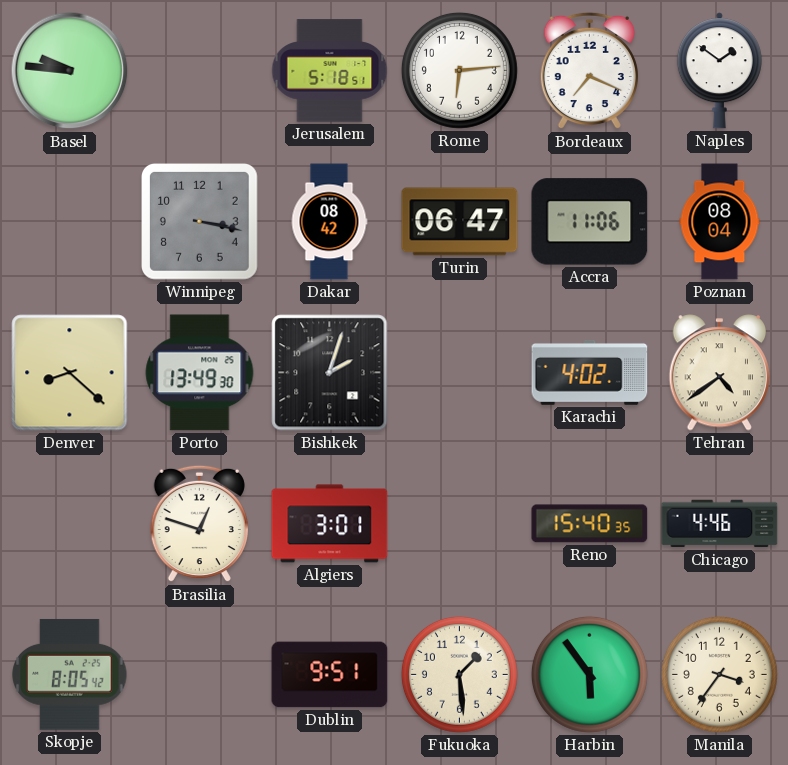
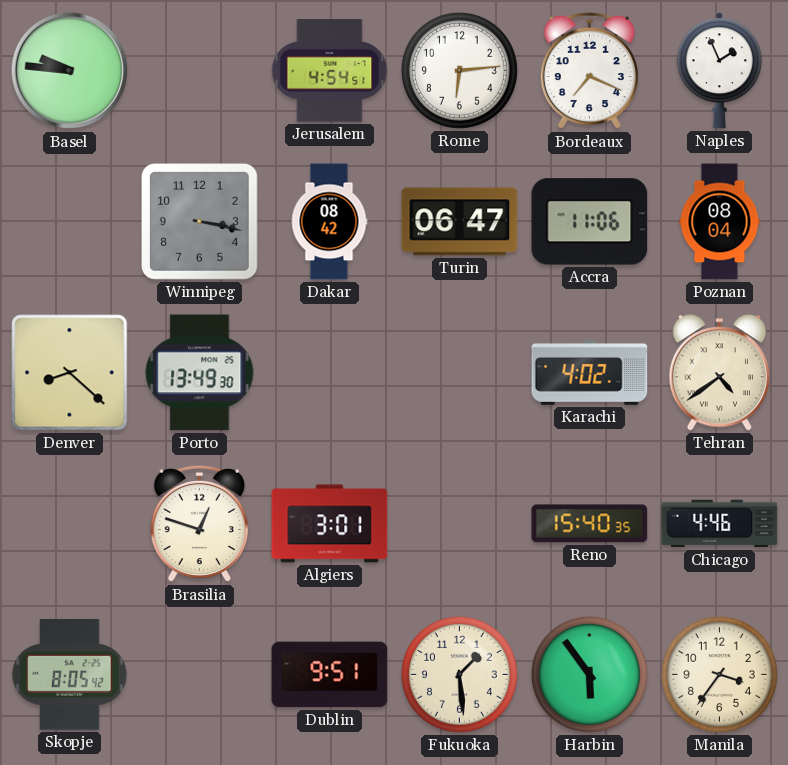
Jerusalem: 5:18 -> 4:54 (330, 71)
Naples: 1:51 -> 1:56 (719, 71)
Bishkek: 2:03 -> none (330, 373)
